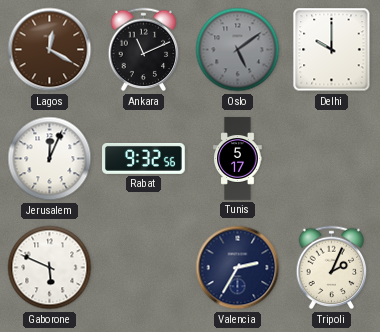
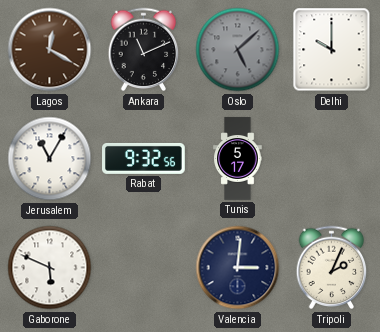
Oslo: 5:09 -> 5:08 (238, 50)
Jerusalem: 12:04 -> 11:05 (50, 159)
Valencia: 2:35 -> 3:01 (238, 268)
